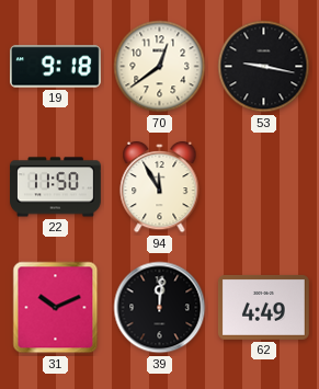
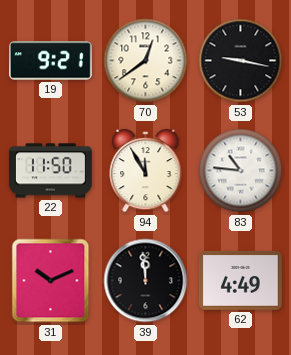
19: 9:18 -> 9:21 (50, 61)
83: none -> 10:46 (241, 171)
39: 12:01 -> 11:59 (146, 281)
